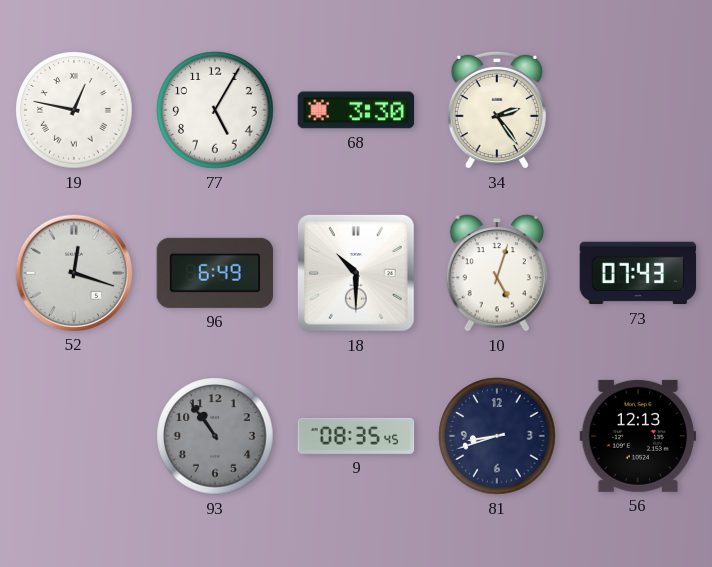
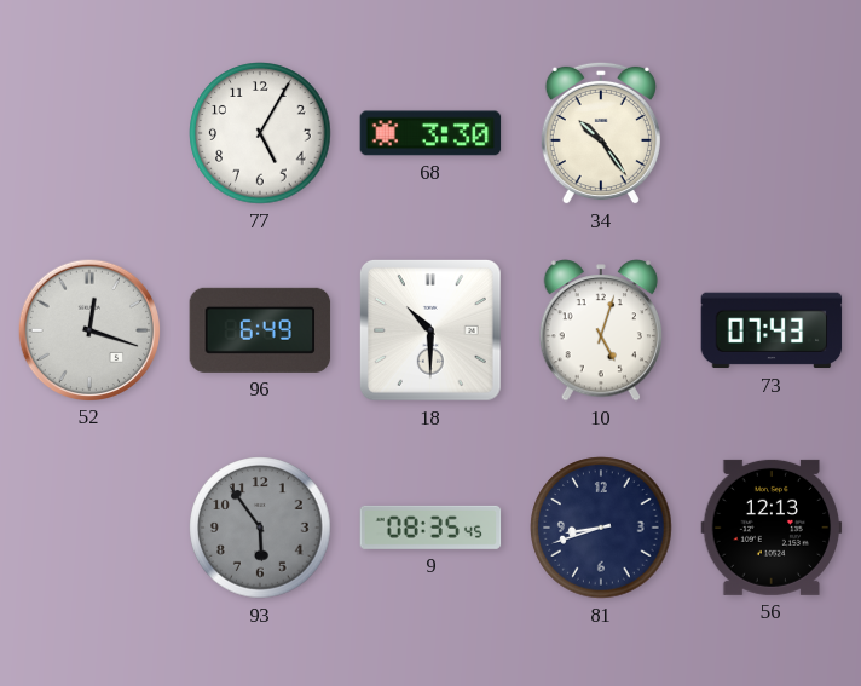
19: 12:47 -> none (74, 110)
34: 2:24 -> 10:24 (601, 133)
93: 10:54 -> 5:54 (260, 528)
